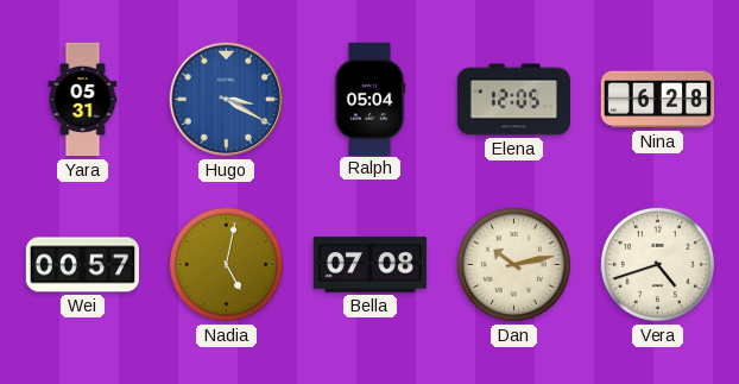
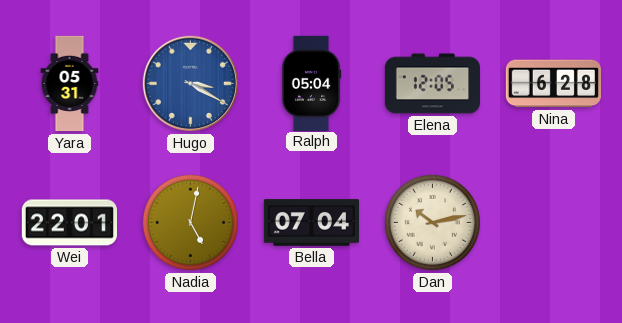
Wei: 00:57 -> 22:01 (69, 223)
Bella: 07:08 -> 07:04 (311, 223)
Vera: 4:42 -> none (657, 264)
